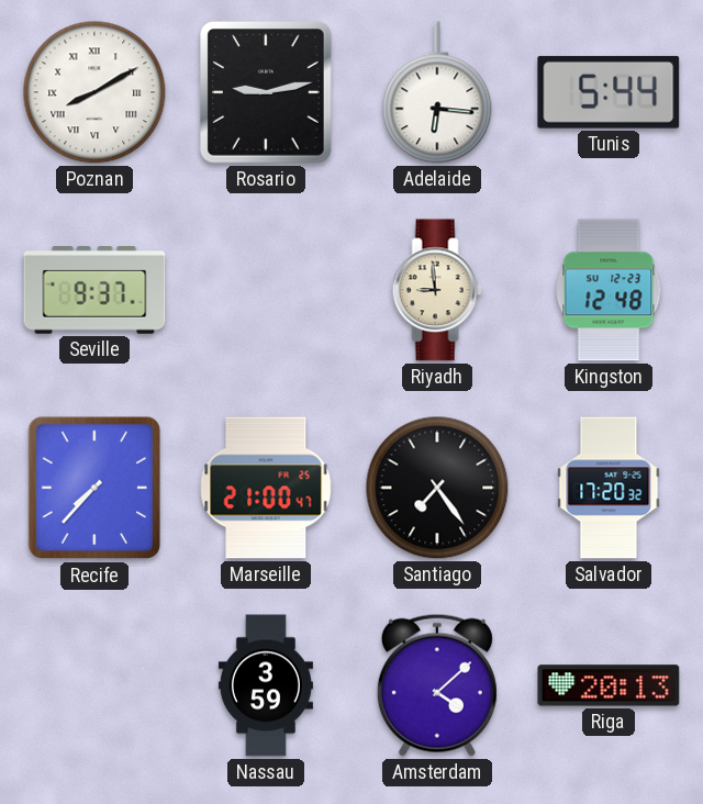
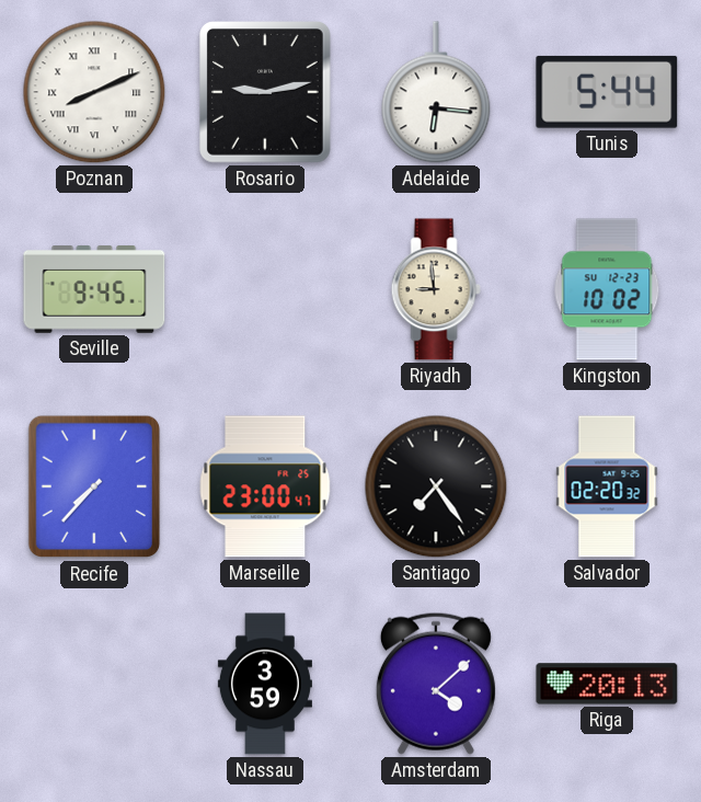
Poznan: 8:10 -> 8:11 (94, 92)
Seville: 9:37 -> 9:45 (94, 290)
Kingston: 12:48 -> 10:02 (607, 289)
Marseille: 21:00 -> 23:00 (265, 486)
Salvador: 17:20 -> 02:20 (607, 486)
